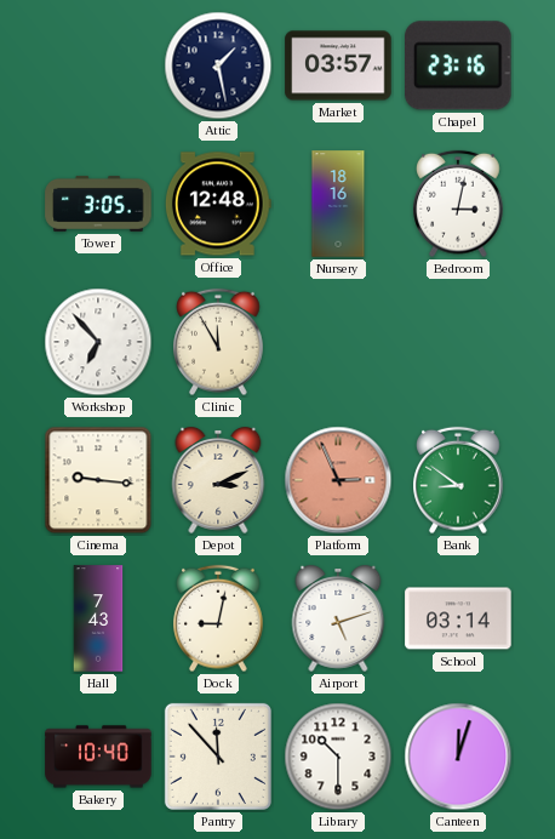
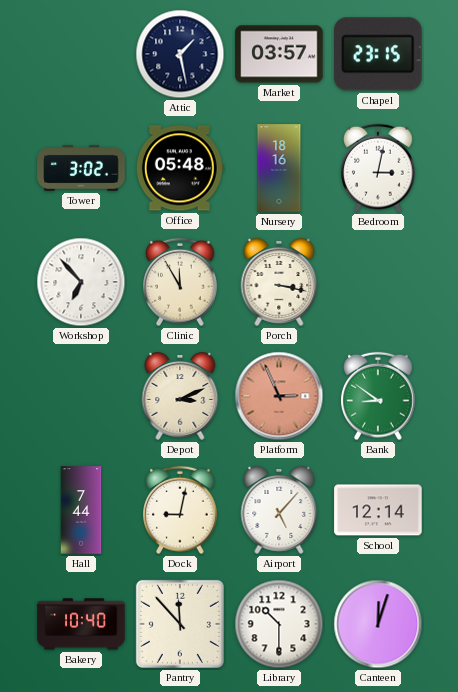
Chapel: 23:16 -> 23:15 (379, 54)
Tower: 3:05 -> 3:02 (81, 168)
Office: 12:48 -> 05:48 (180, 168)
Porch: none -> 3:17 (279, 283)
Cinema: 9:16 -> none (98, 480)
Hall: 7:43 -> 7:44 (81, 510)
Airport: 5:12 -> 5:07 (279, 511)
School: 03:14 -> 12:14 (378, 510)
